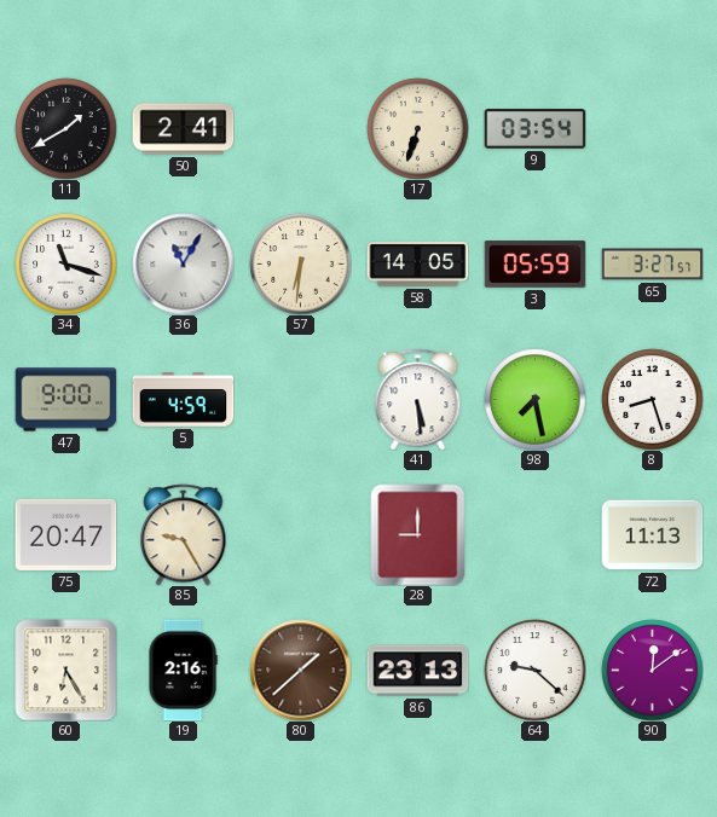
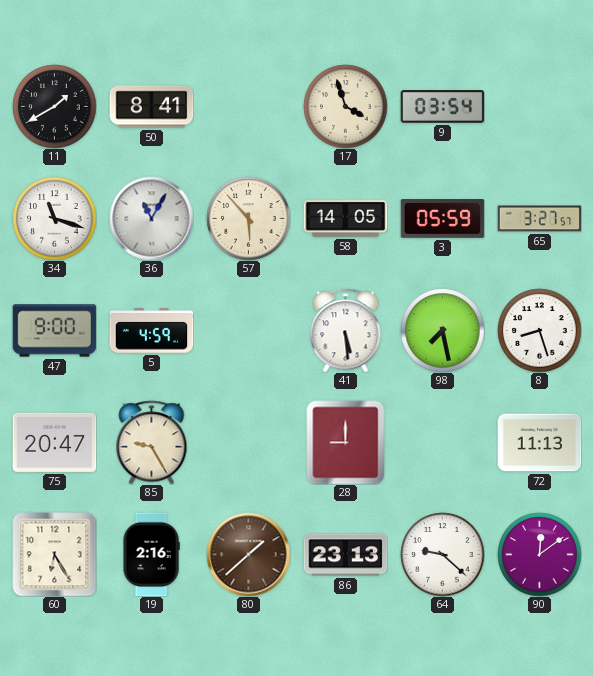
50: 2:41 -> 8:41 (151, 107)
17: 6:33 -> 3:57 (345, 106)
57: 6:31 -> 5:53 (248, 218)
